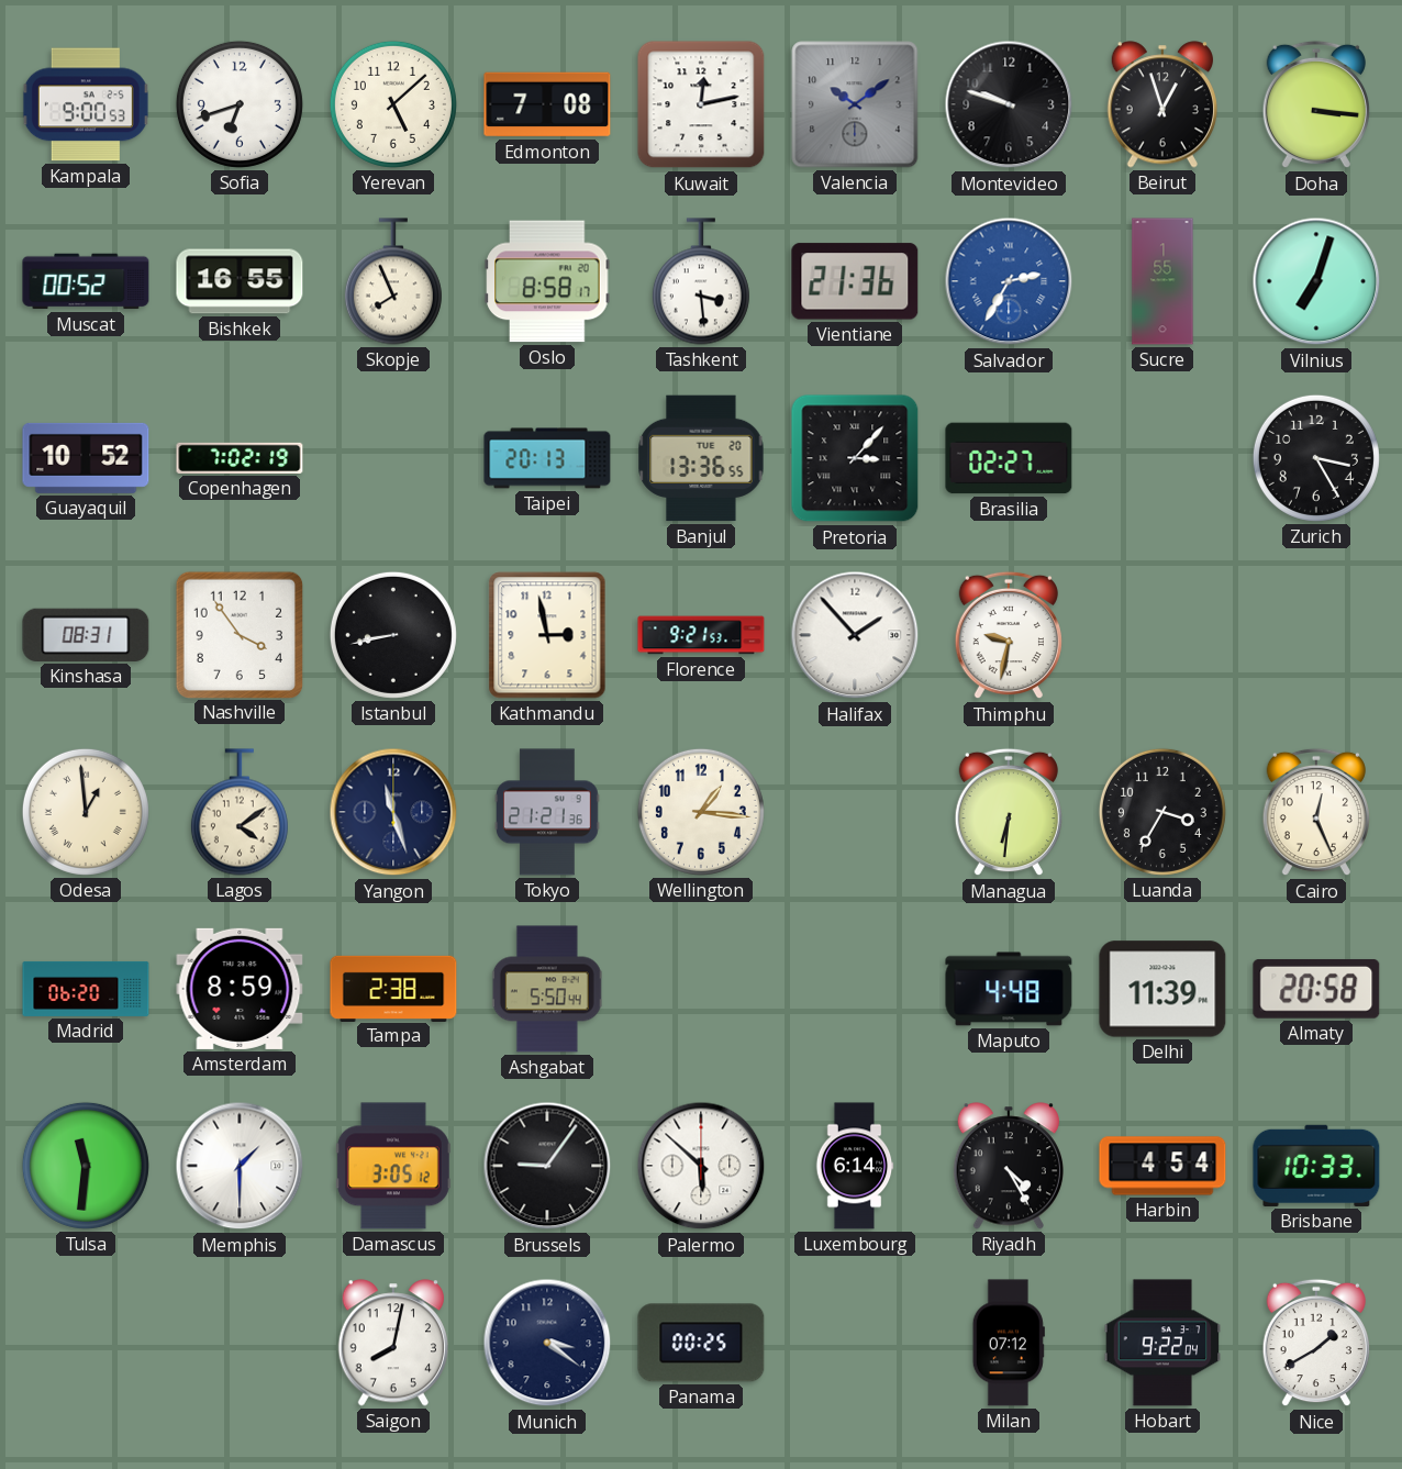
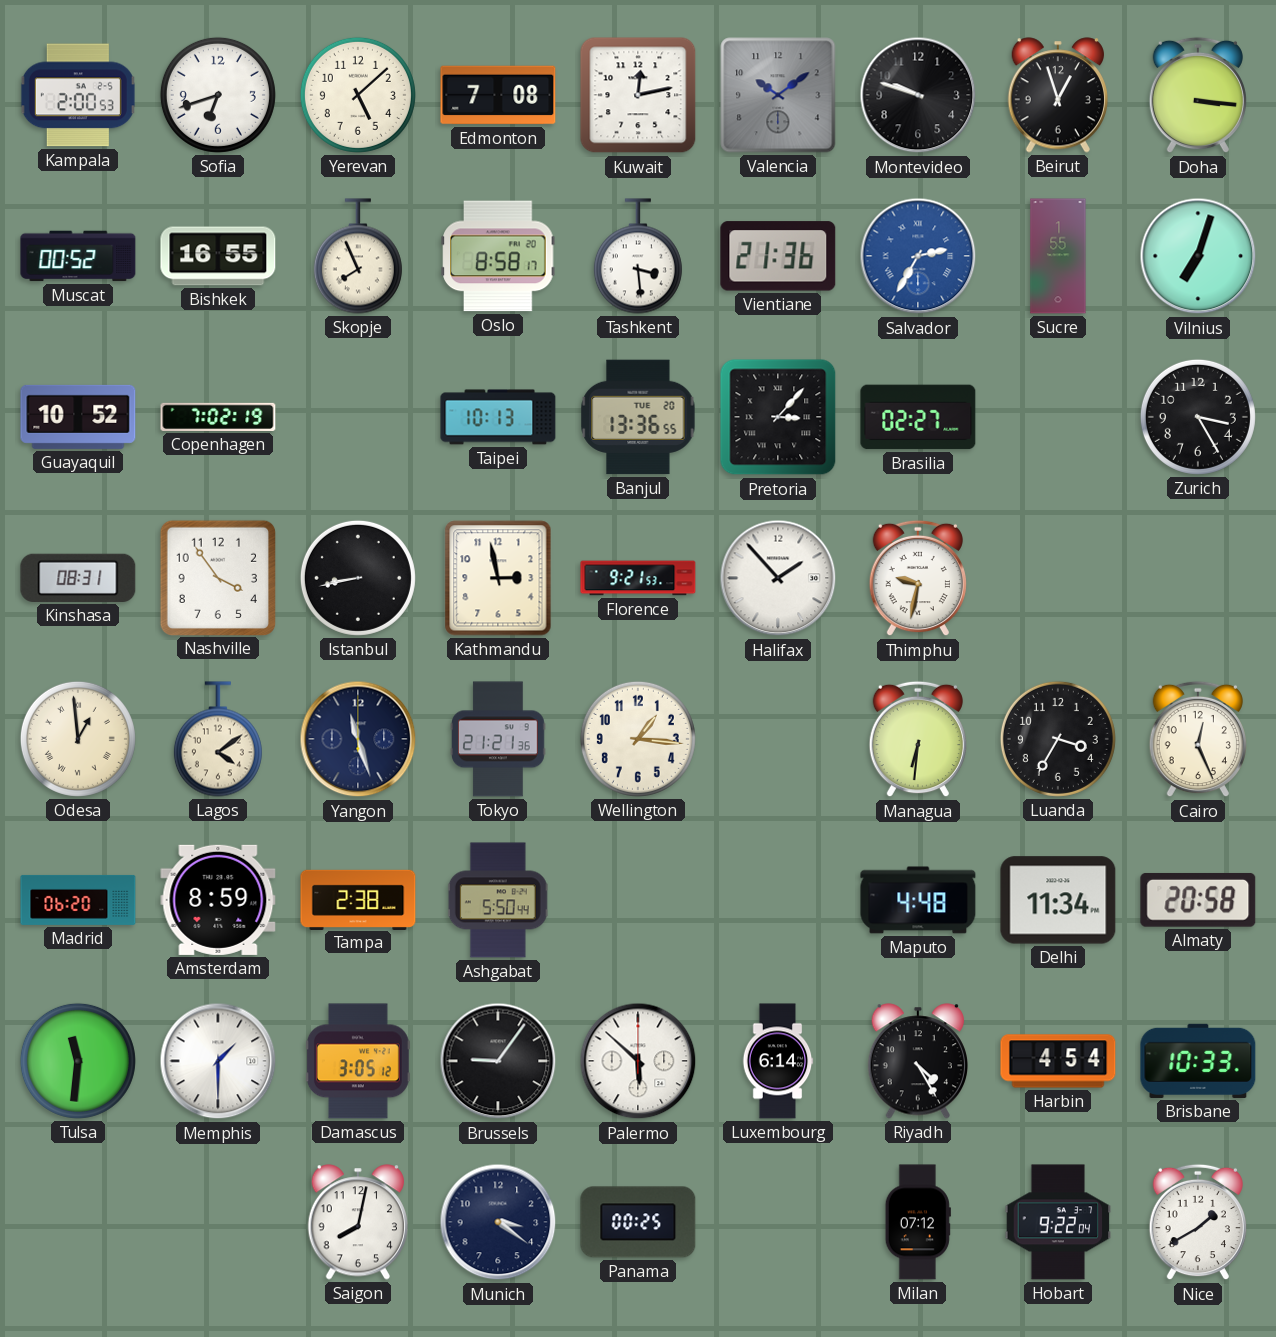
Kampala: 9:00 -> 2:00 (78, 95)
Taipei: 20:13 -> 10:13 (498, 417)
Delhi: 11:39 -> 11:34 (1058, 900)
